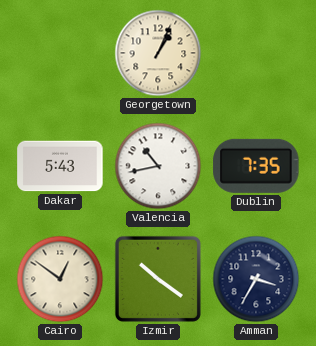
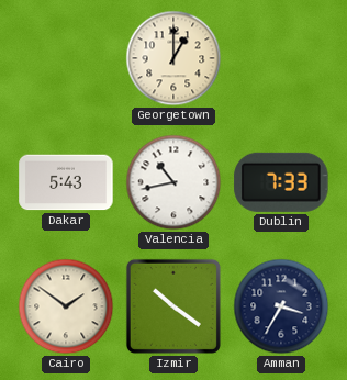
Georgetown: 1:04 -> 1:00 (173, 58)
Dublin: 7:35 -> 7:33 (281, 182)
Cairo: 12:51 -> 1:51 (66, 306)
